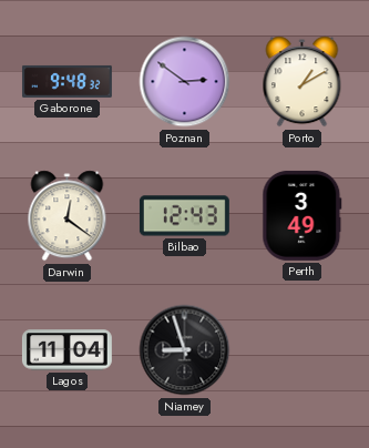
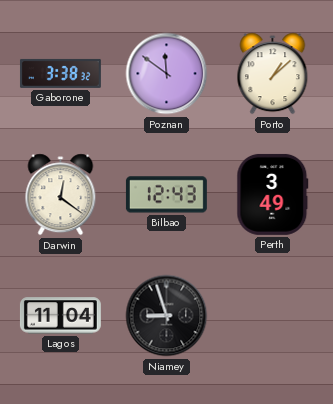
Gaborone: 9:48 -> 3:38 (60, 73)
Poznan: 2:51 -> 11:51 (167, 74)
Porto: 1:10 -> 1:08 (273, 74)
